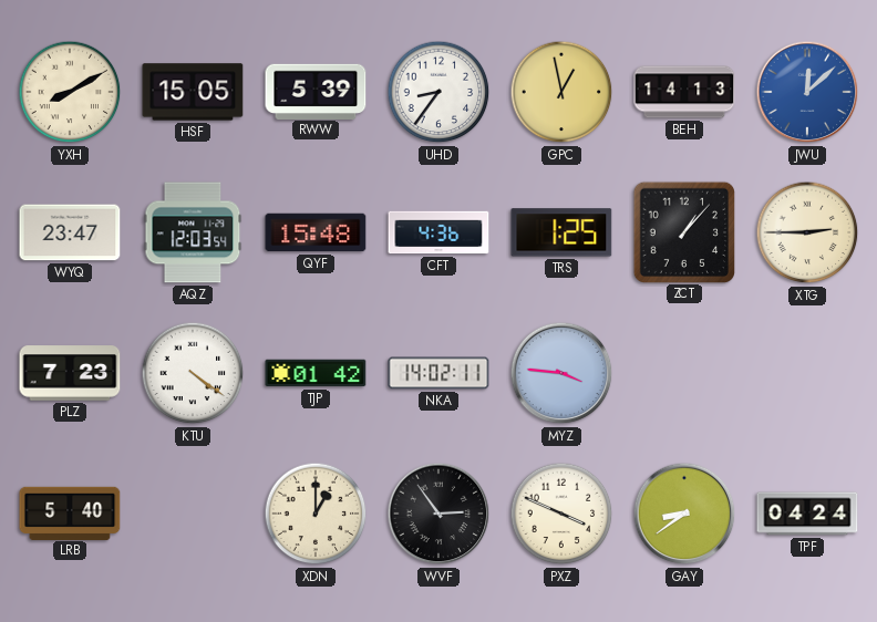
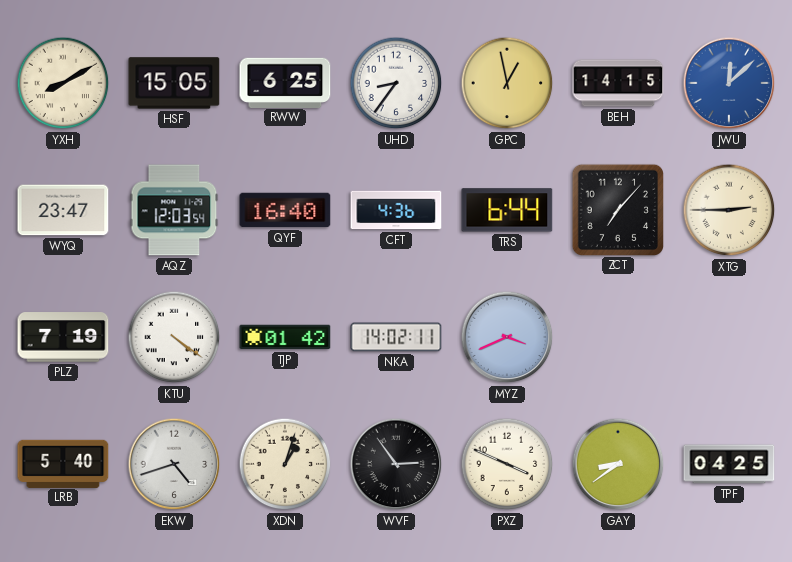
RWW: 5:39 -> 6:25 (285, 82)
BEH: 14:13 -> 14:15 (618, 83)
QYF: 15:48 -> 16:40 (285, 210)
TRS: 1:25 -> 6:44 (507, 210)
ZCT: 1:07 -> 7:07 (617, 209)
PLZ: 7:23 -> 7:19 (63, 337)
MYZ: 3:46 -> 3:41 (507, 337)
EKW: none -> 4:42 (174, 464)
XDN: 1:00 -> 1:03 (285, 464)
TPF: 04:24 -> 04:25 (729, 464)
